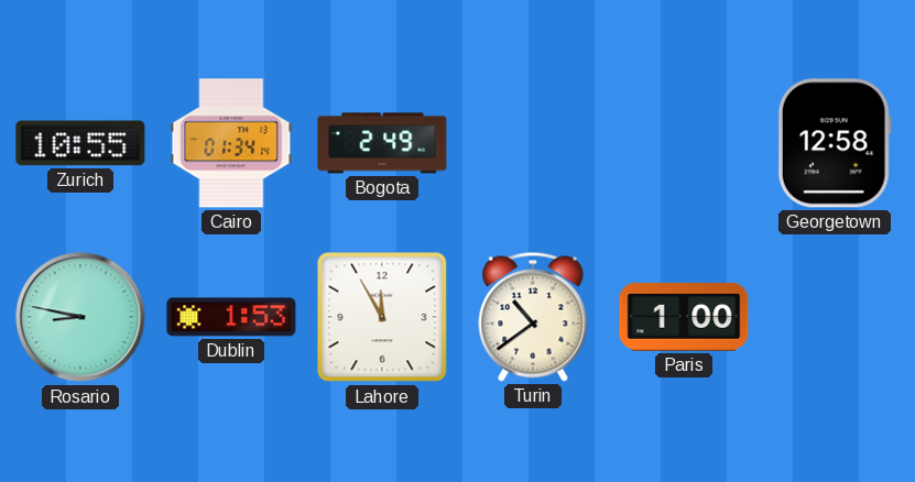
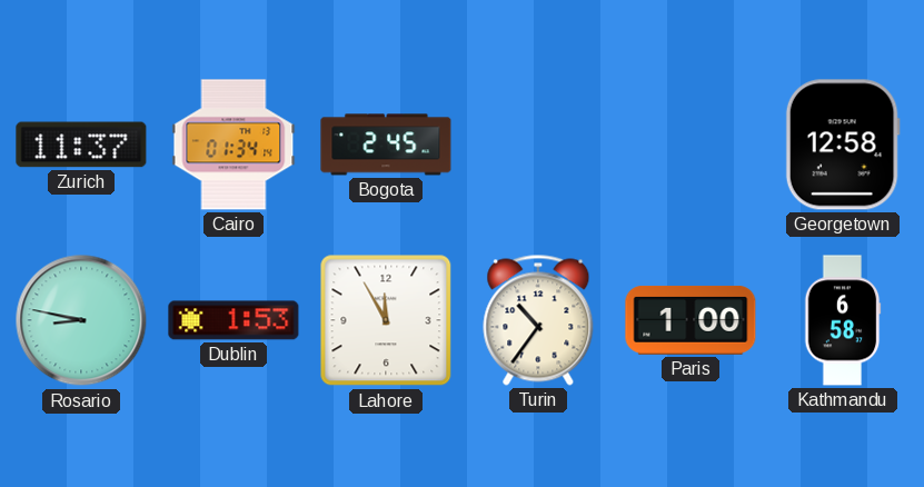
Zurich: 10:55 -> 11:37 (81, 145)
Bogota: 2:49 -> 2:45 (386, 145)
Turin: 10:39 -> 10:36 (538, 320)
Kathmandu: none -> 6:58 (843, 320)
